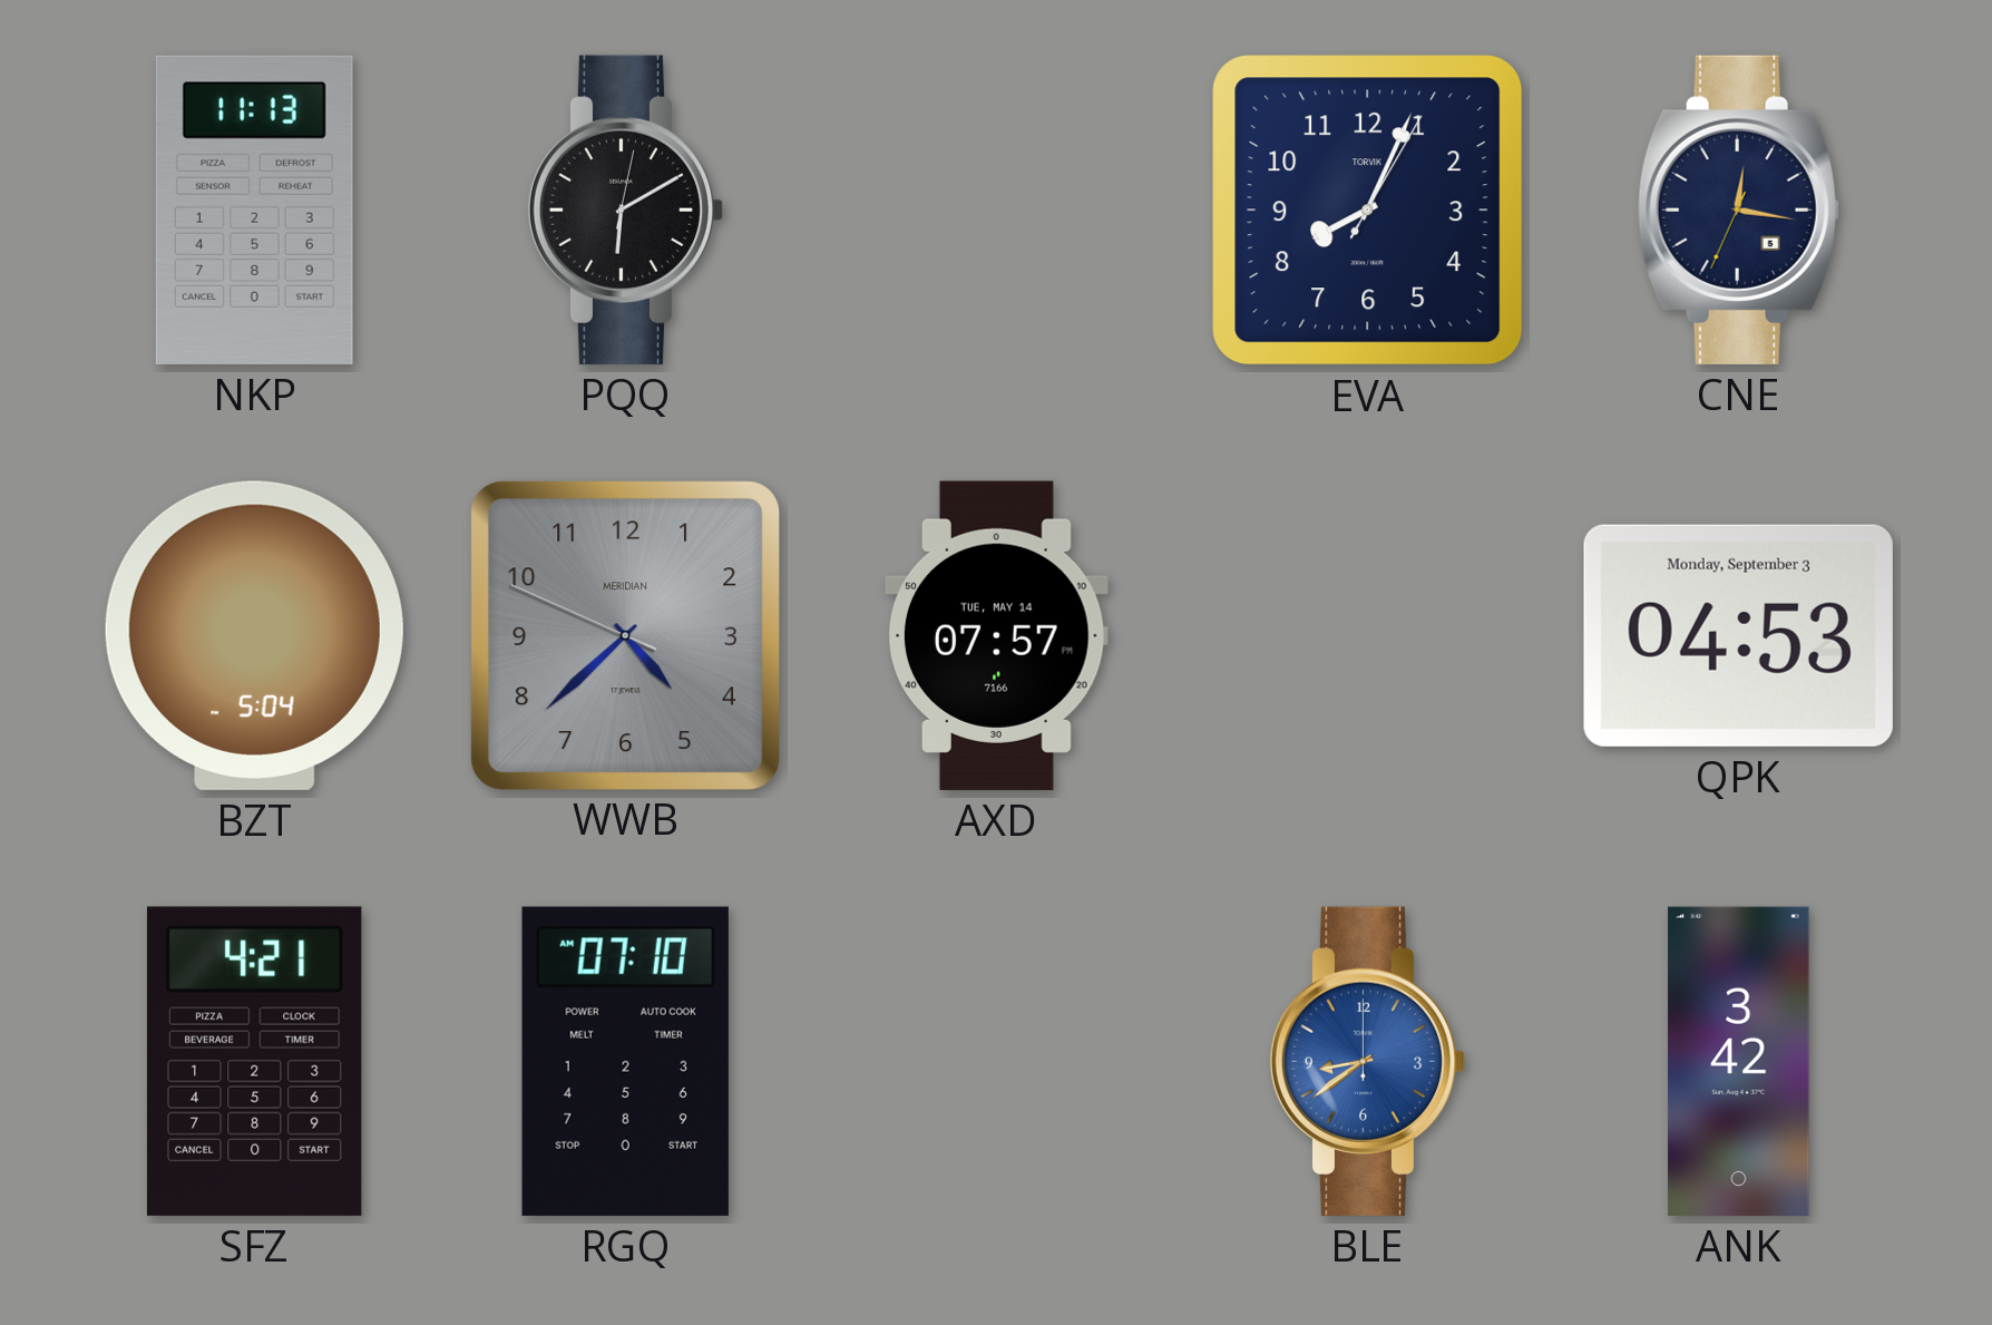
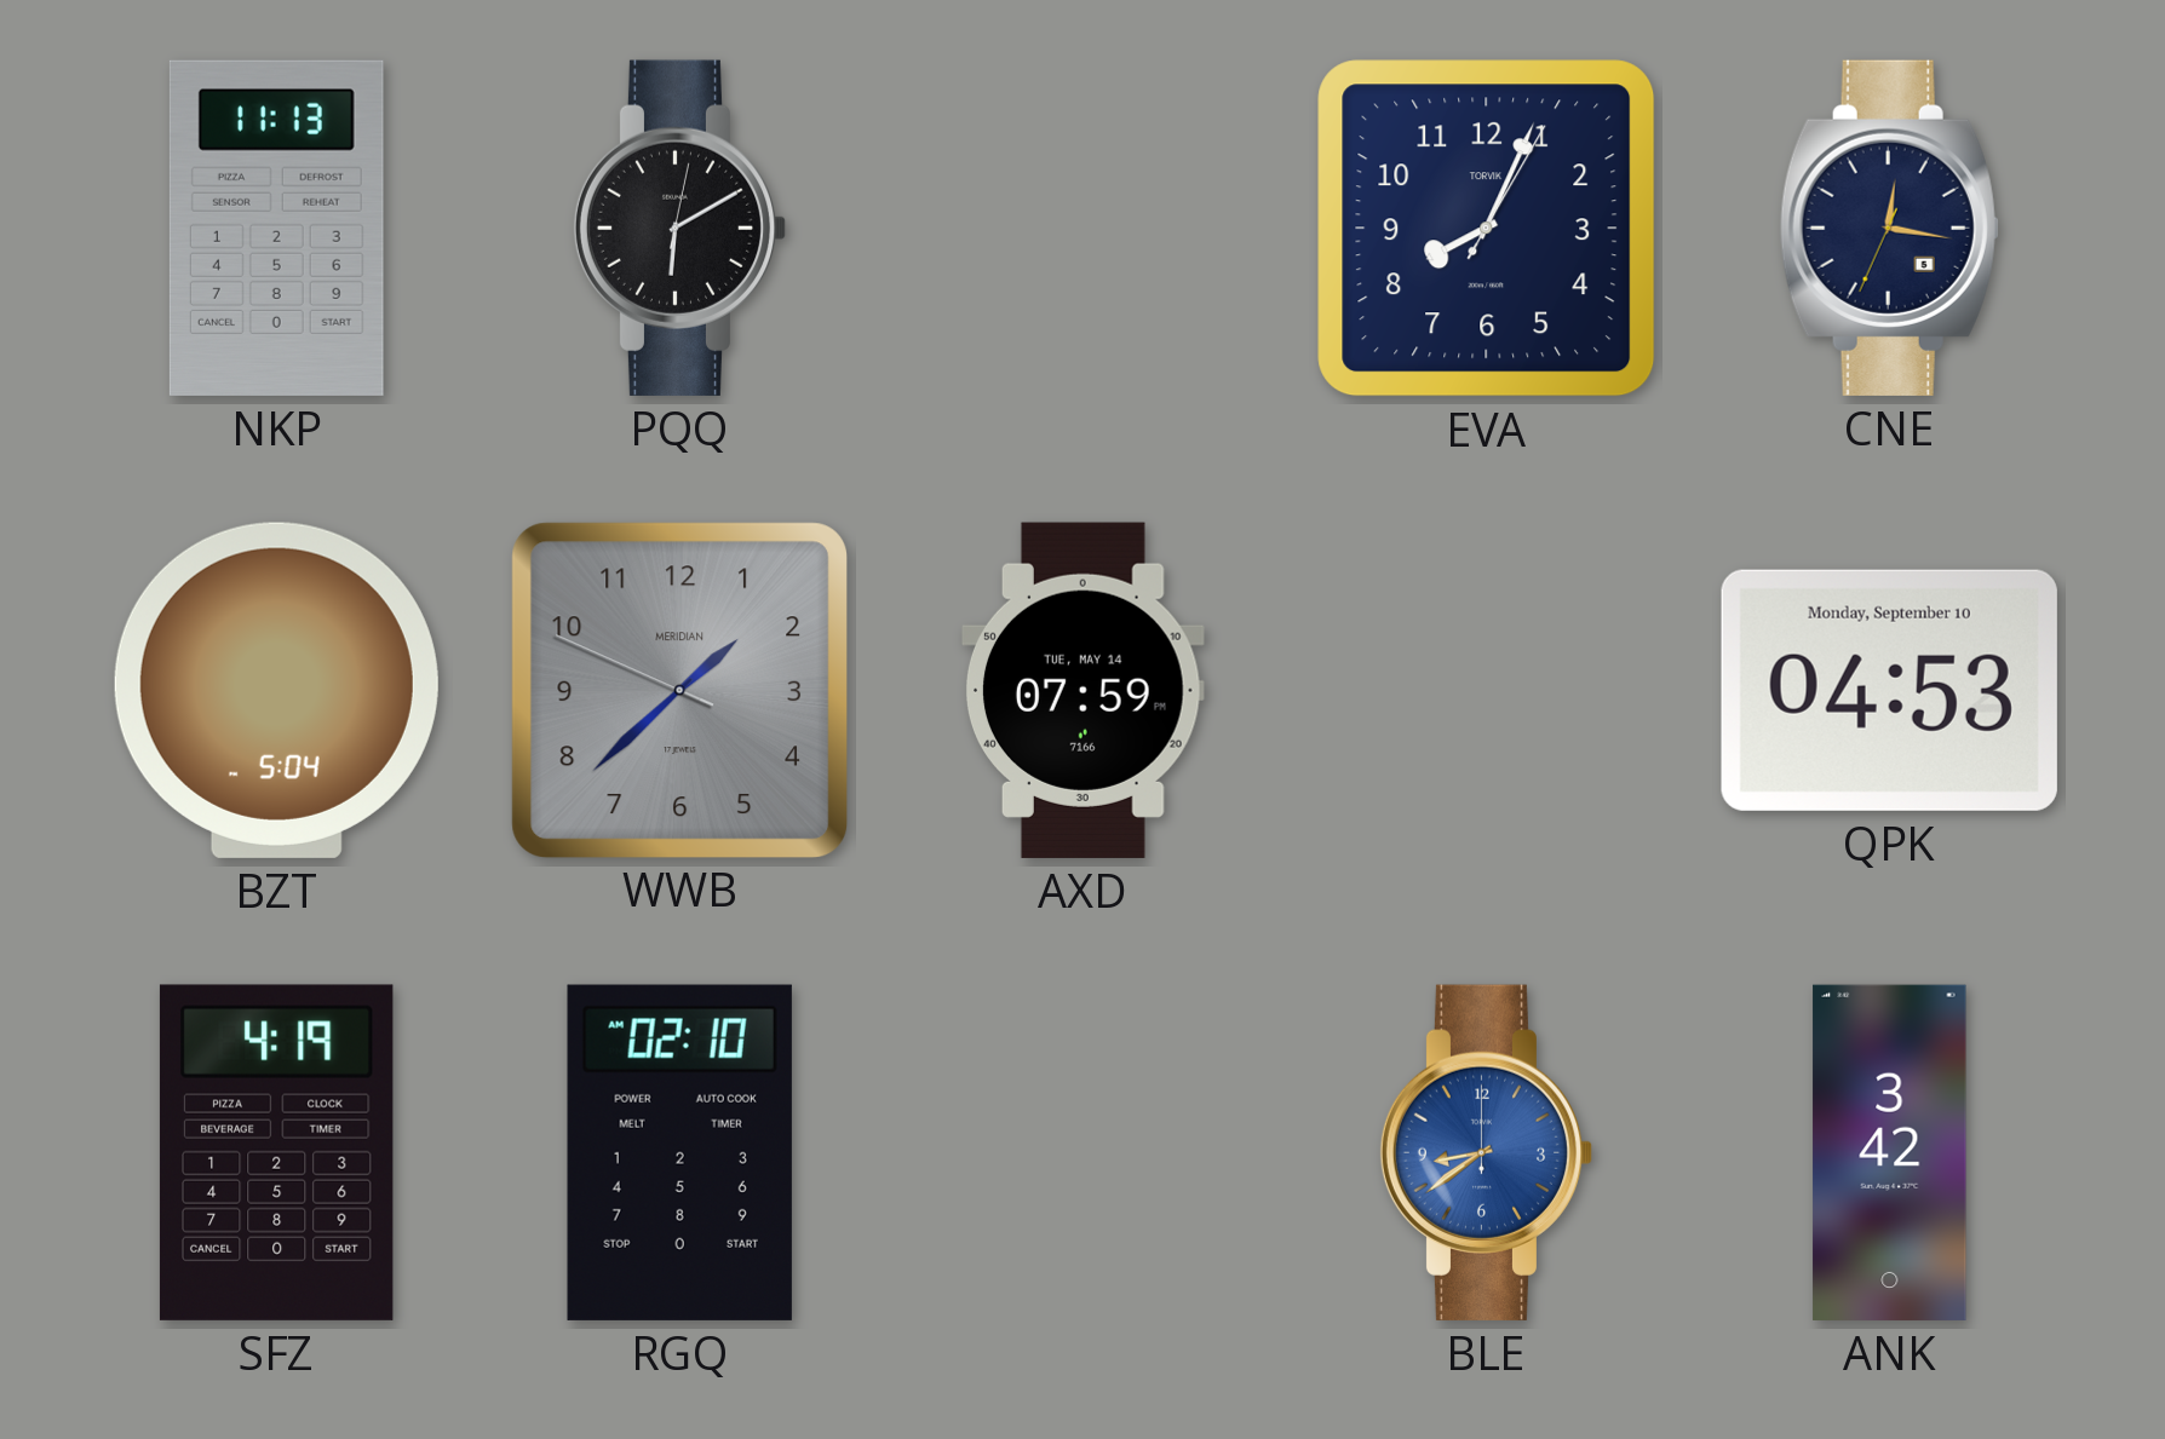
WWB: 4:37 -> 1:37 (679, 690)
AXD: 07:57 -> 07:59 (1084, 690)
QPK date: Monday, September 3 -> Monday, September 10 (1889, 690)
SFZ: 4:21 -> 4:19 (276, 1152)
RGQ: 07:10 -> 02:10 (679, 1152)
